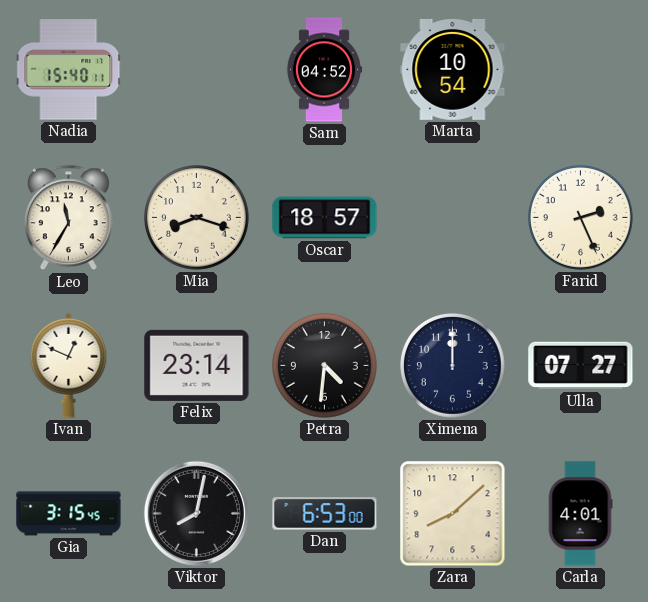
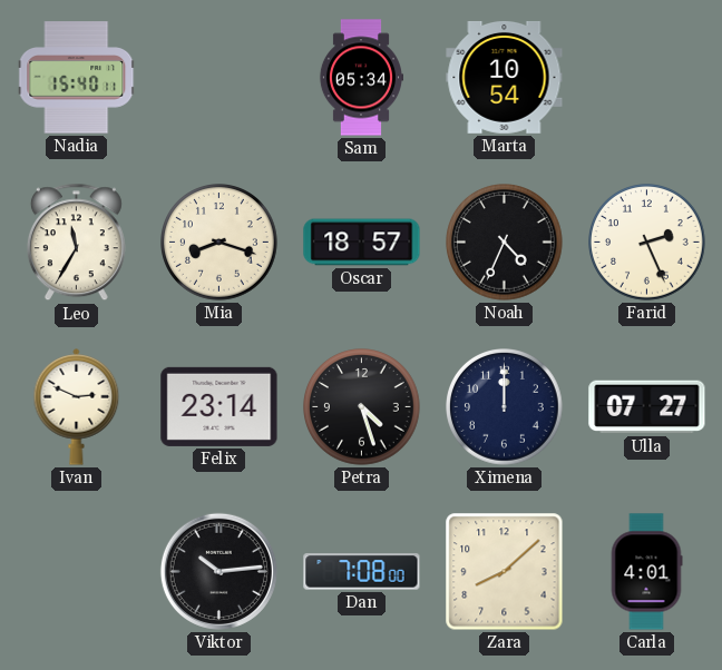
Sam: 04:52 -> 05:34 (360, 78)
Noah: none -> 4:34 (505, 243)
Ivan: 12:49 -> 2:49 (77, 407)
Petra: 4:31 -> 4:27 (362, 407)
Gia: 3:15 -> none (69, 514)
Viktor: 8:02 -> 10:14 (218, 571)
Dan: 6:53 -> 7:08 (362, 572)
